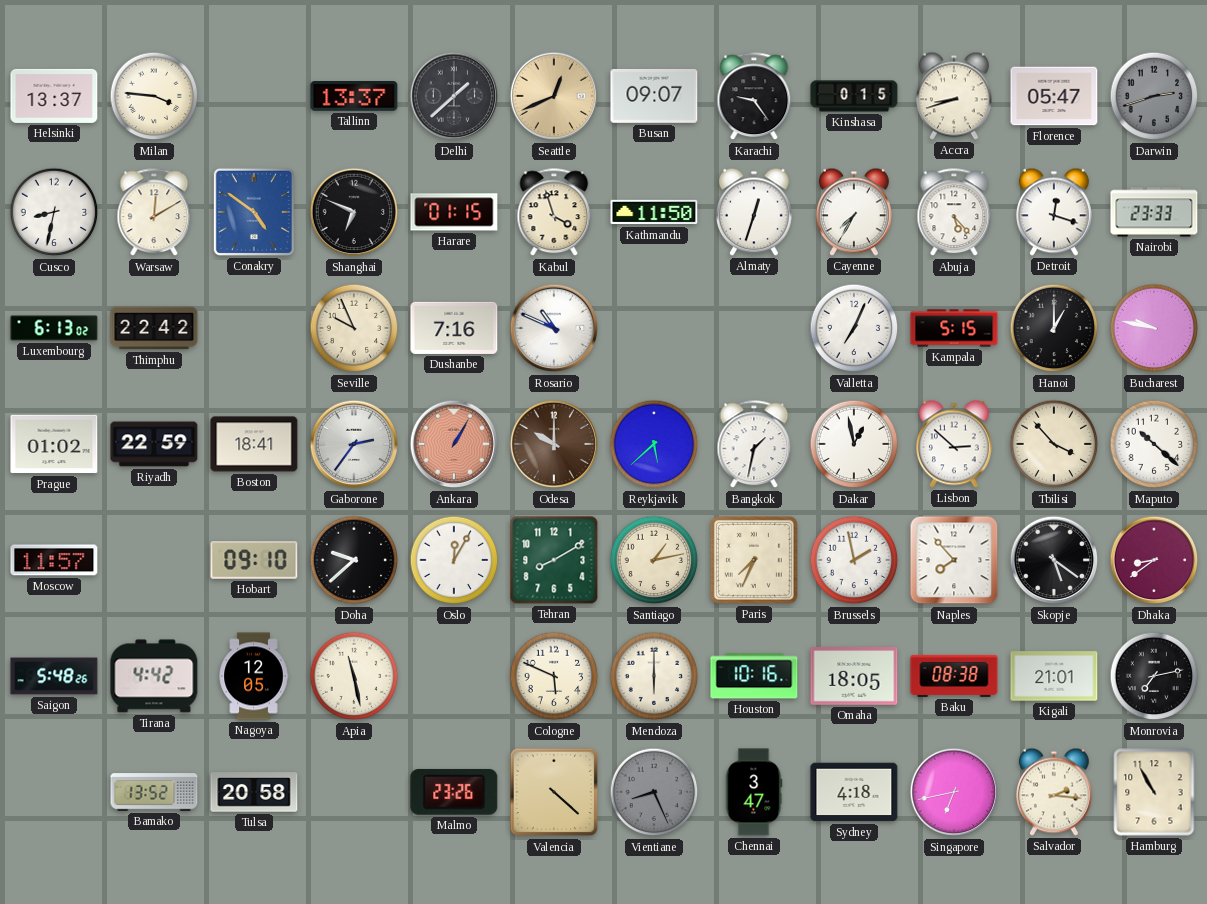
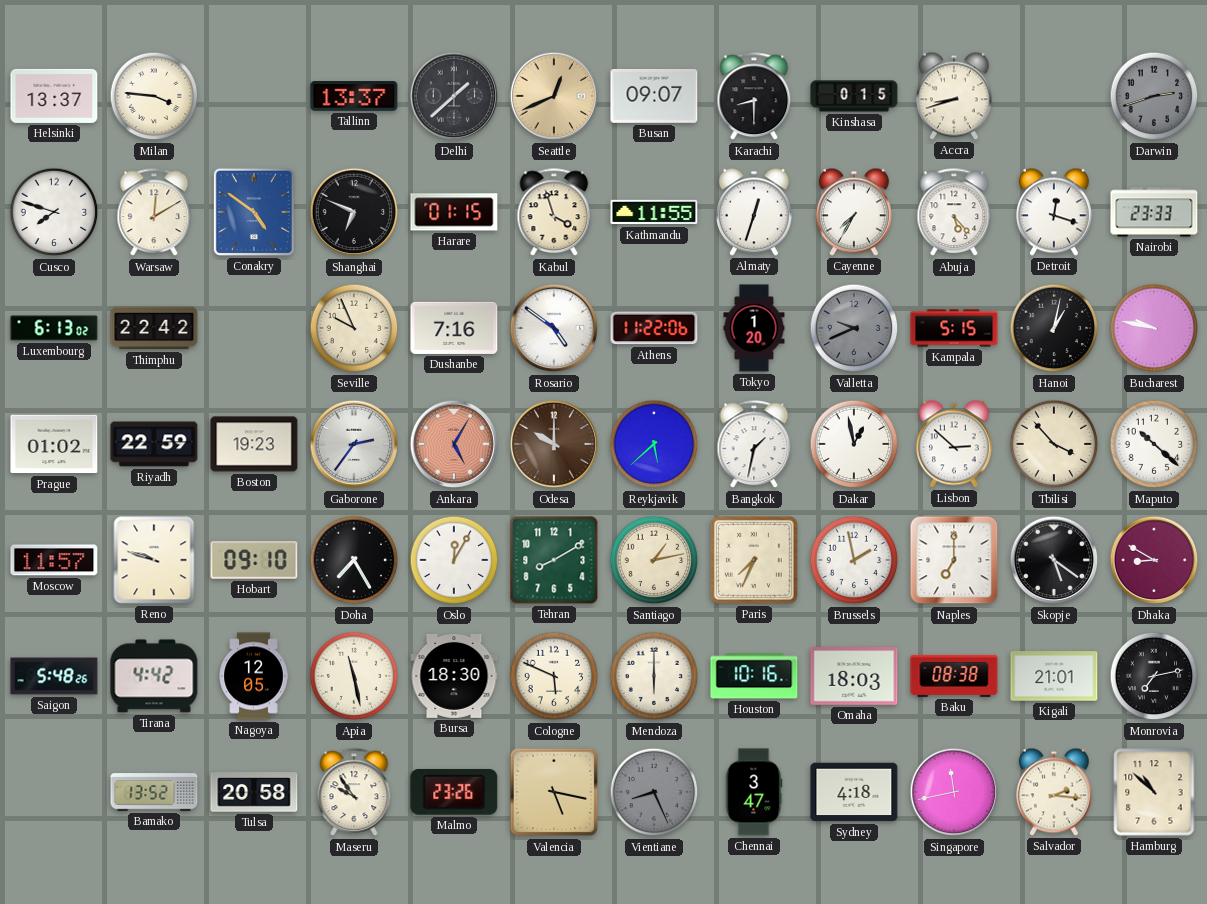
Karachi: 9:24 -> 8:30 (754, 97)
Florence: 05:47 -> none (1054, 96)
Cusco: 8:32 -> 7:48 (54, 212)
Kathmandu: 11:50 -> 11:55 (654, 212)
Rosario: 10:49 -> 4:51 (554, 328)
Athens: none -> 11:22 (654, 328)
Tokyo: none -> 1:20 (754, 328)
Valletta: 7:04 -> 9:41 (854, 328)
Valletta dial: white -> grey (854, 328)
Hanoi: 1:00 -> 1:02 (1054, 328)
Boston: 18:41 -> 19:23 (254, 444)
Ankara: 1:05 -> 5:05 (454, 444)
Reno: none -> 9:48 (154, 560)
Doha: 9:38 -> 7:25 (354, 560)
Naples: 7:53 -> 7:00 (954, 560)
Dhaka: 8:39 -> 8:50 (1154, 560)
Bursa: none -> 18:30 (454, 676)
Omaha: 18:05 -> 18:03 (854, 677)
Maseru: none -> 9:54 (354, 793)
Valencia: 4:22 -> 5:17 (554, 792)
Singapore: 6:43 -> 11:43 (954, 792)
Hamburg: 10:55 -> 10:52 (1154, 792)
